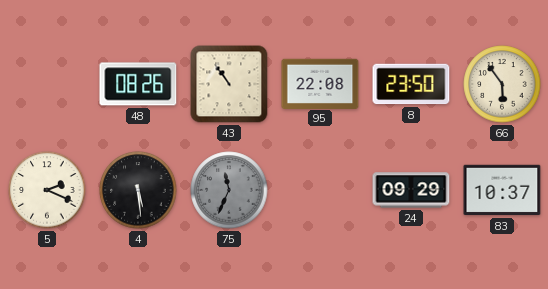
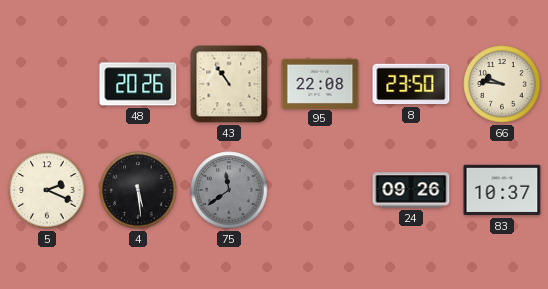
48: 08:26 -> 20:26 (138, 84)
66: 5:54 -> 9:46 (502, 84)
75: 11:34 -> 11:39 (229, 190)
24: 09:29 -> 09:26 (411, 190)
